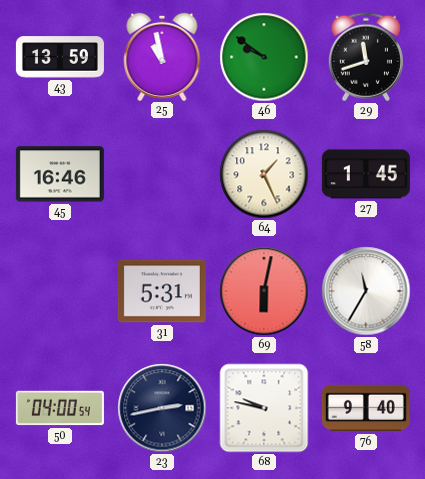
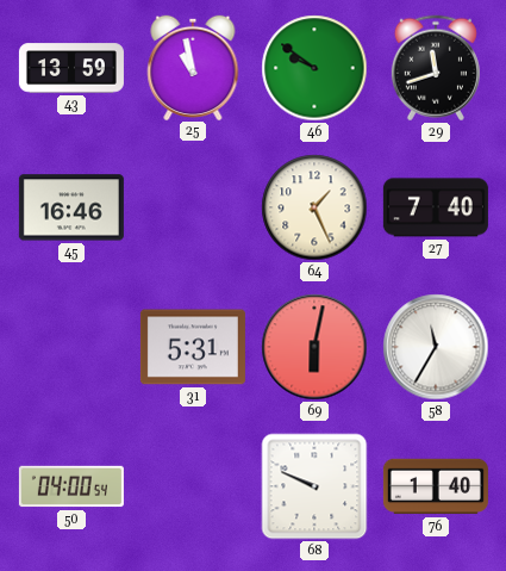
27: 1:45 -> 7:40 (436, 207)
23: 2:43 -> none (162, 408)
68: 9:47 -> 9:49 (314, 486)
76: 9:40 -> 1:40 (436, 486)
